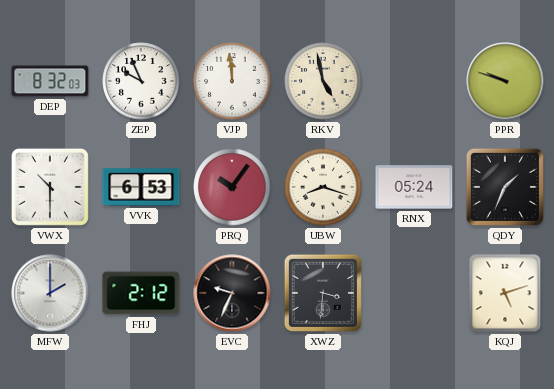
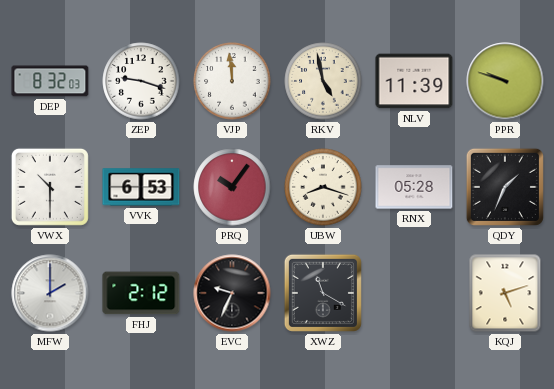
ZEP: 9:56 -> 9:18 (141, 81)
NLV: none -> 11:39 (414, 81)
RNX: 05:24 -> 05:28 (414, 187)
XWZ: 3:31 -> 11:20 (323, 293)
